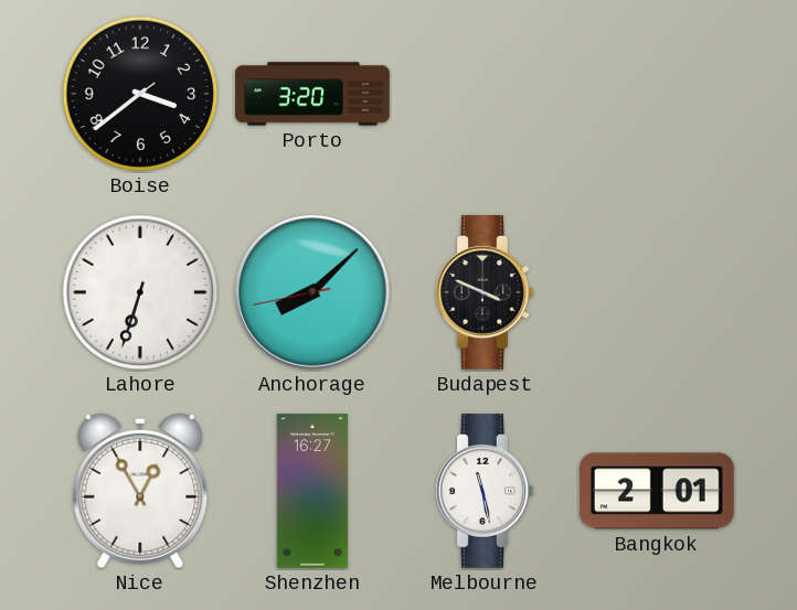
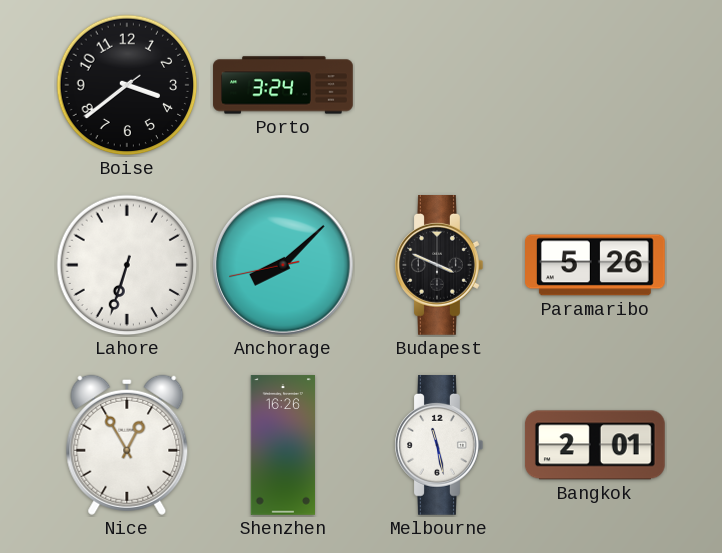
Porto: 3:20 -> 3:24 (283, 85)
Paramaribo: none -> 5:26 (596, 265)
Shenzhen: 16:27 -> 16:26 (282, 445)
